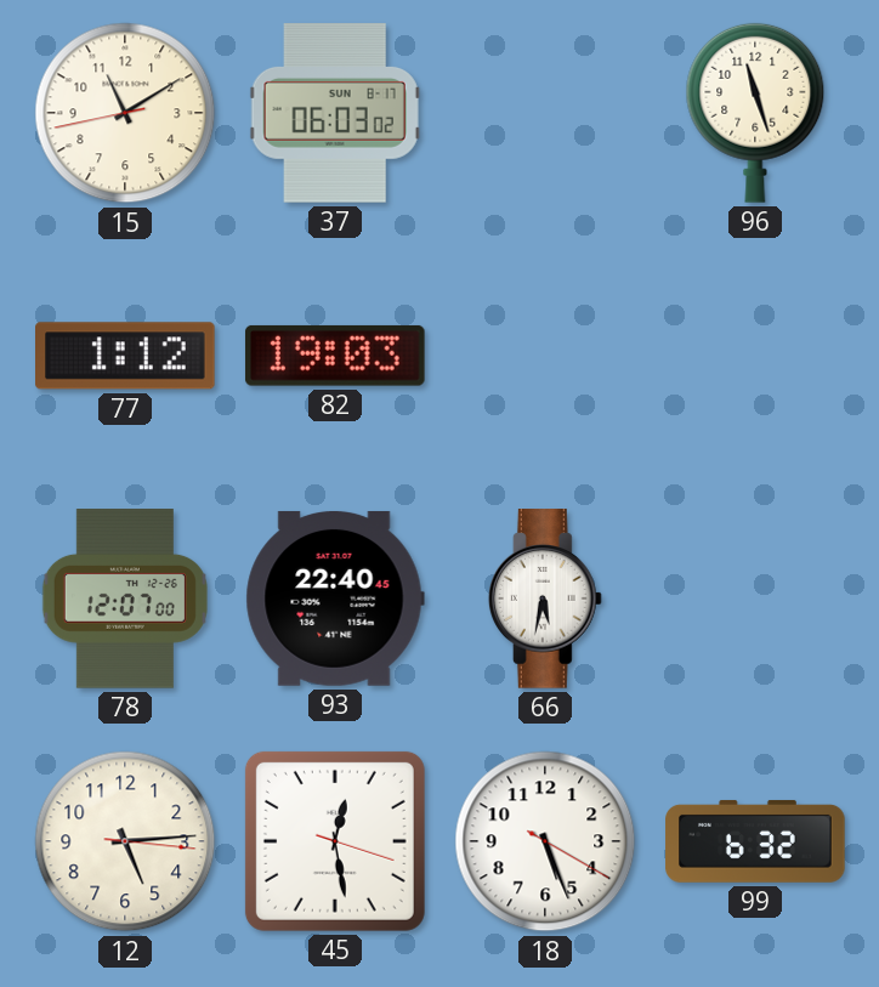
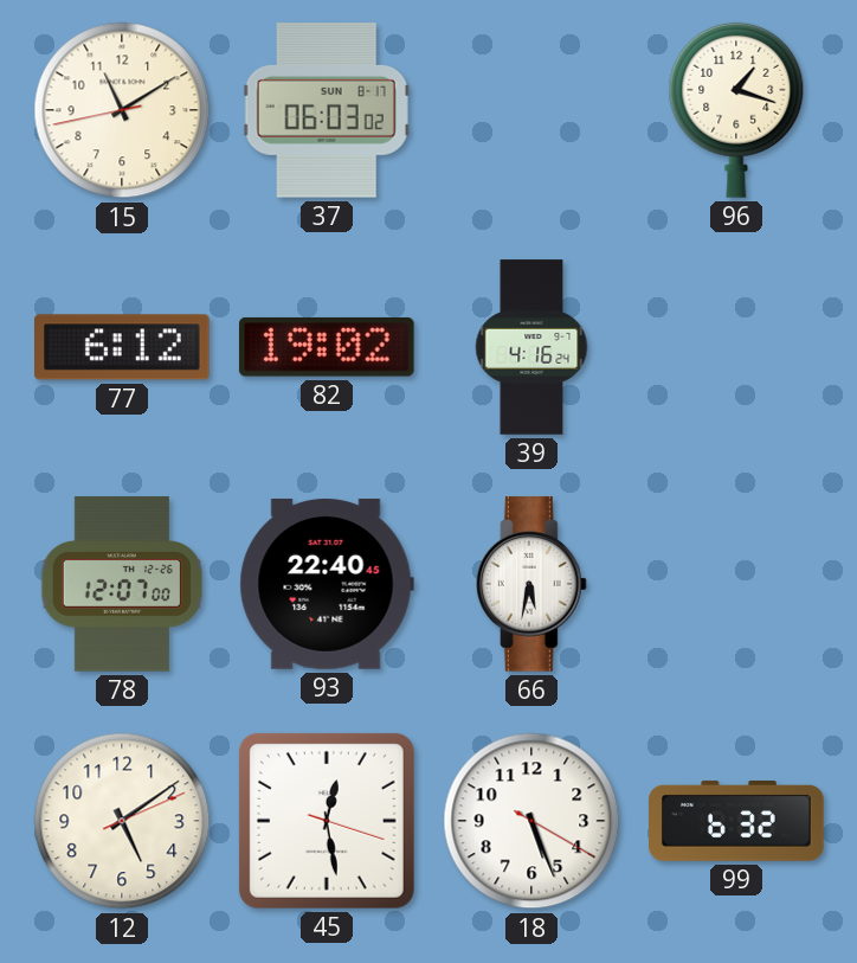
96: 11:27 -> 1:18 (736, 110)
77: 1:12 -> 6:12 (123, 347)
82: 19:03 -> 19:02 (327, 347)
39: none -> 4:16 (531, 347)
12: 5:14 -> 5:09 (122, 821)
